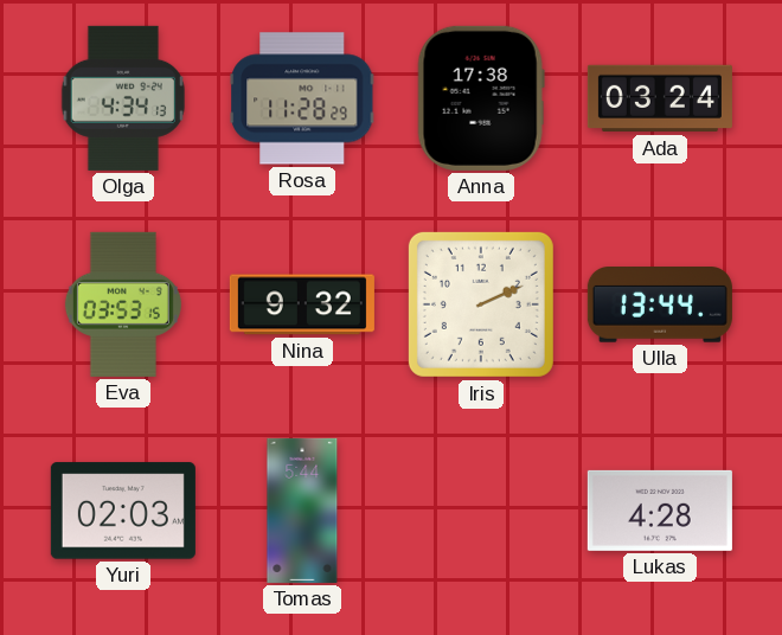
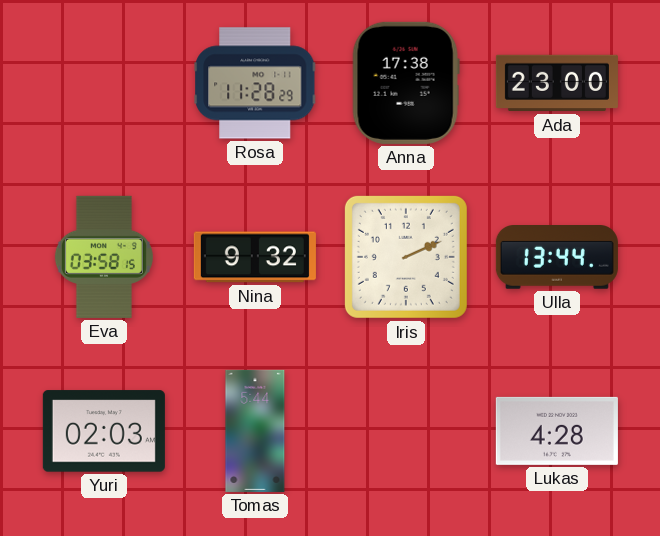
Olga: 4:34 -> none (123, 98)
Ada: 03:24 -> 23:00 (557, 83)
Eva: 03:53 -> 03:58 (104, 257)
